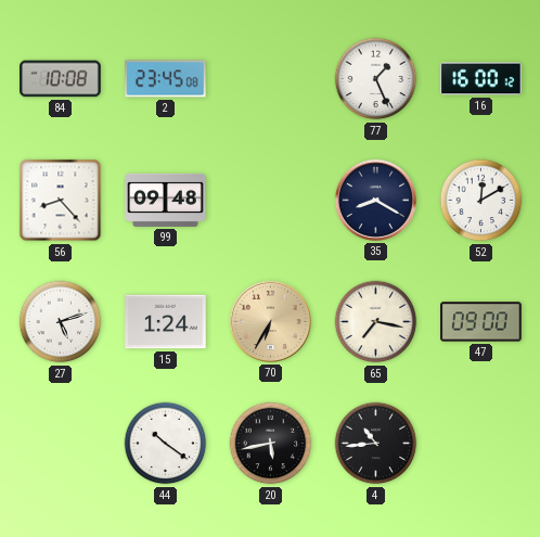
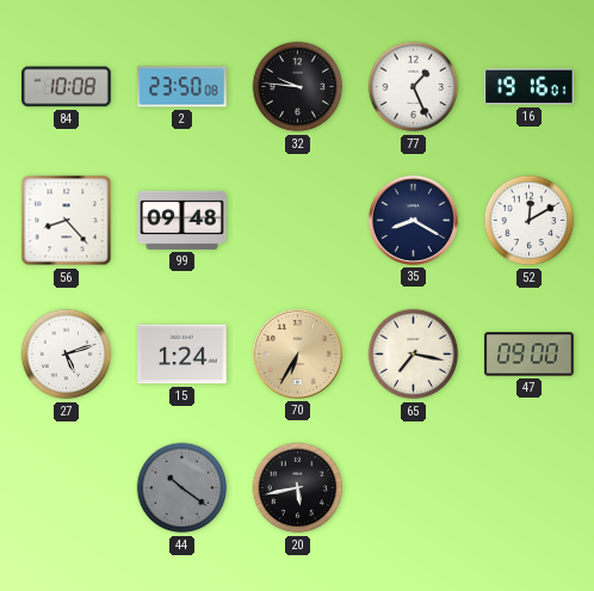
2: 23:45 -> 23:50 (182, 87)
32: none -> 9:46 (298, 87)
16: 16:00 -> 19:16 (530, 87)
44 dial: white -> grey (182, 488)
4: 10:44 -> none (376, 444)
